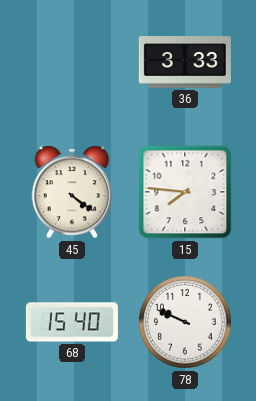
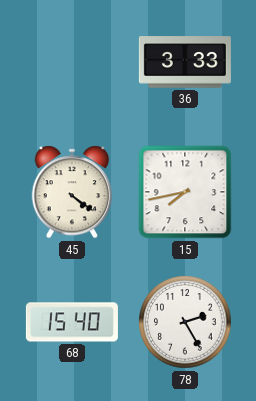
15: 7:46 -> 7:43 (185, 192)
78: 9:49 -> 2:25 (185, 322)
